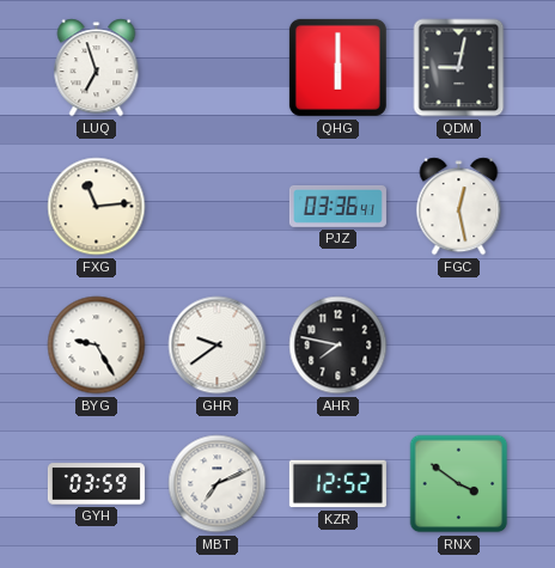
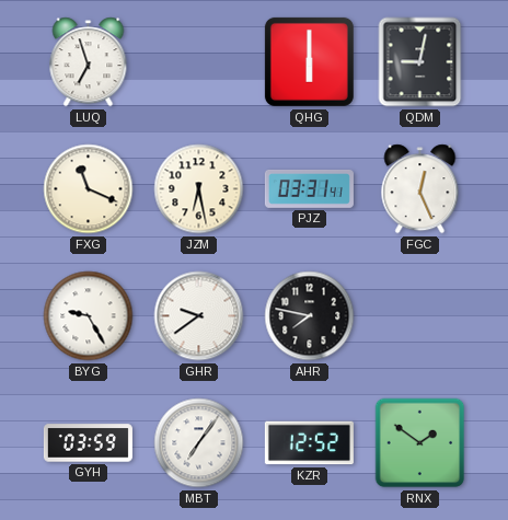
FXG: 11:14 -> 11:19 (89, 189)
JZM: none -> 6:28 (199, 189)
PJZ: 03:36 -> 03:31 (309, 189)
FGC: 12:28 -> 12:26 (420, 189)
MBT: 7:11 -> 7:06 (199, 443)
RNX: 3:51 -> 1:51 (420, 443)
